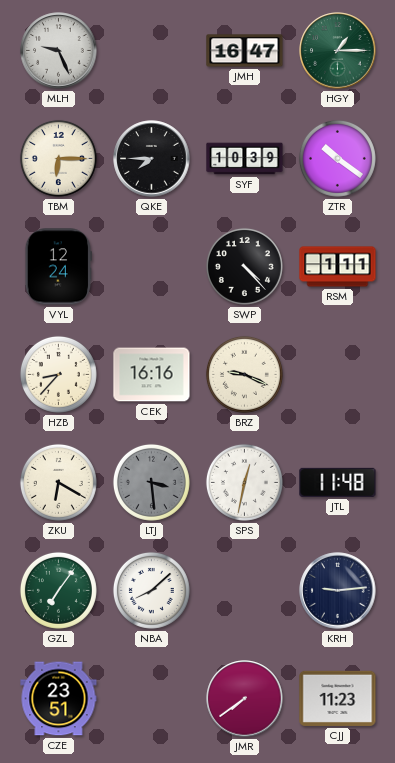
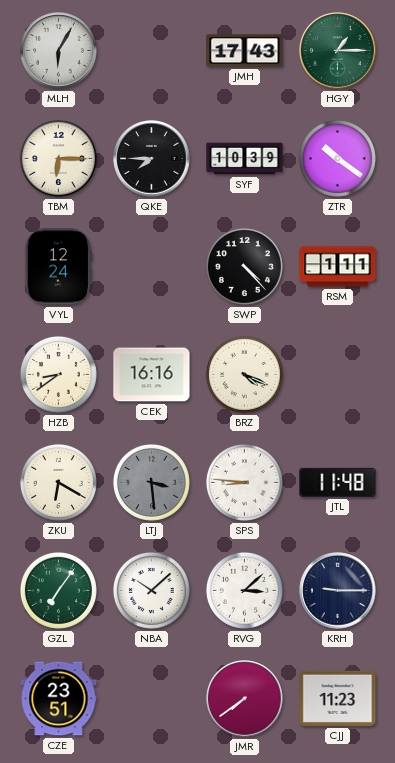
MLH: 9:26 -> 6:05 (59, 51)
JMH: 16:47 -> 17:43 (245, 51)
HZB: 8:37 -> 8:39 (58, 374)
BRZ: 9:19 -> 4:19 (244, 374)
SPS: 12:32 -> 8:46 (244, 482)
NBA: 8:08 -> 10:08 (151, 590)
RVG: none -> 3:08 (244, 590)
KRH: 9:14 -> 9:15 (338, 591)
